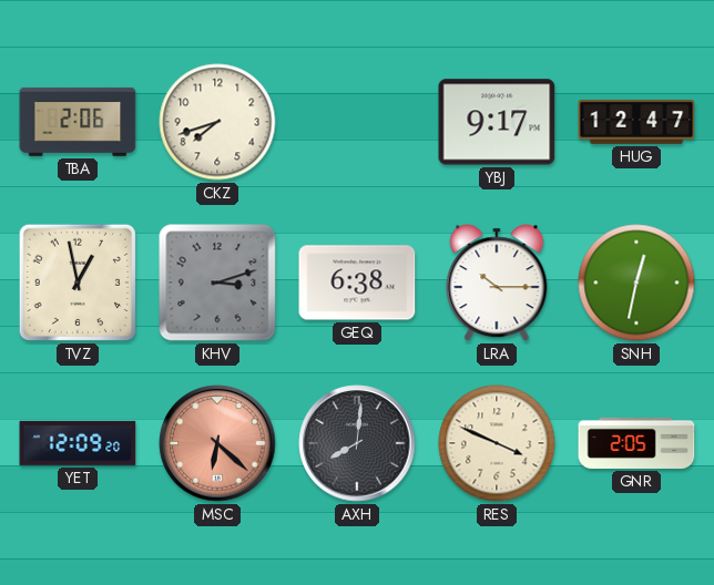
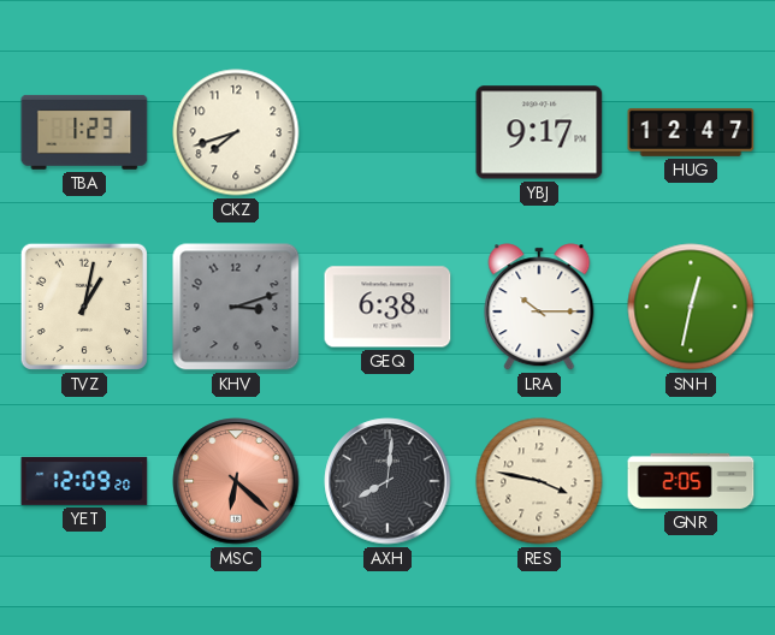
TBA: 2:06 -> 1:23 (84, 132)
TVZ: 12:58 -> 1:02 (84, 307)
RES: 3:49 -> 3:47 (539, 481)
